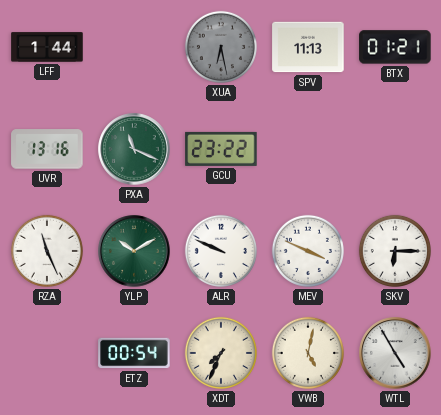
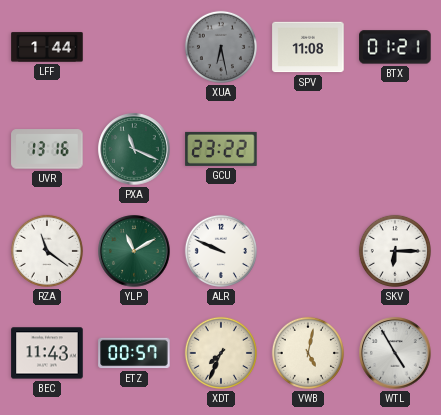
SPV: 11:13 -> 11:08 (308, 47)
RZA: 11:26 -> 11:21 (47, 251)
YLP: 10:10 -> 11:10 (134, 251)
MEV: 3:49 -> none (308, 251)
BEC: none -> 11:43 (47, 353)
ETZ: 00:54 -> 00:57 (134, 353)
